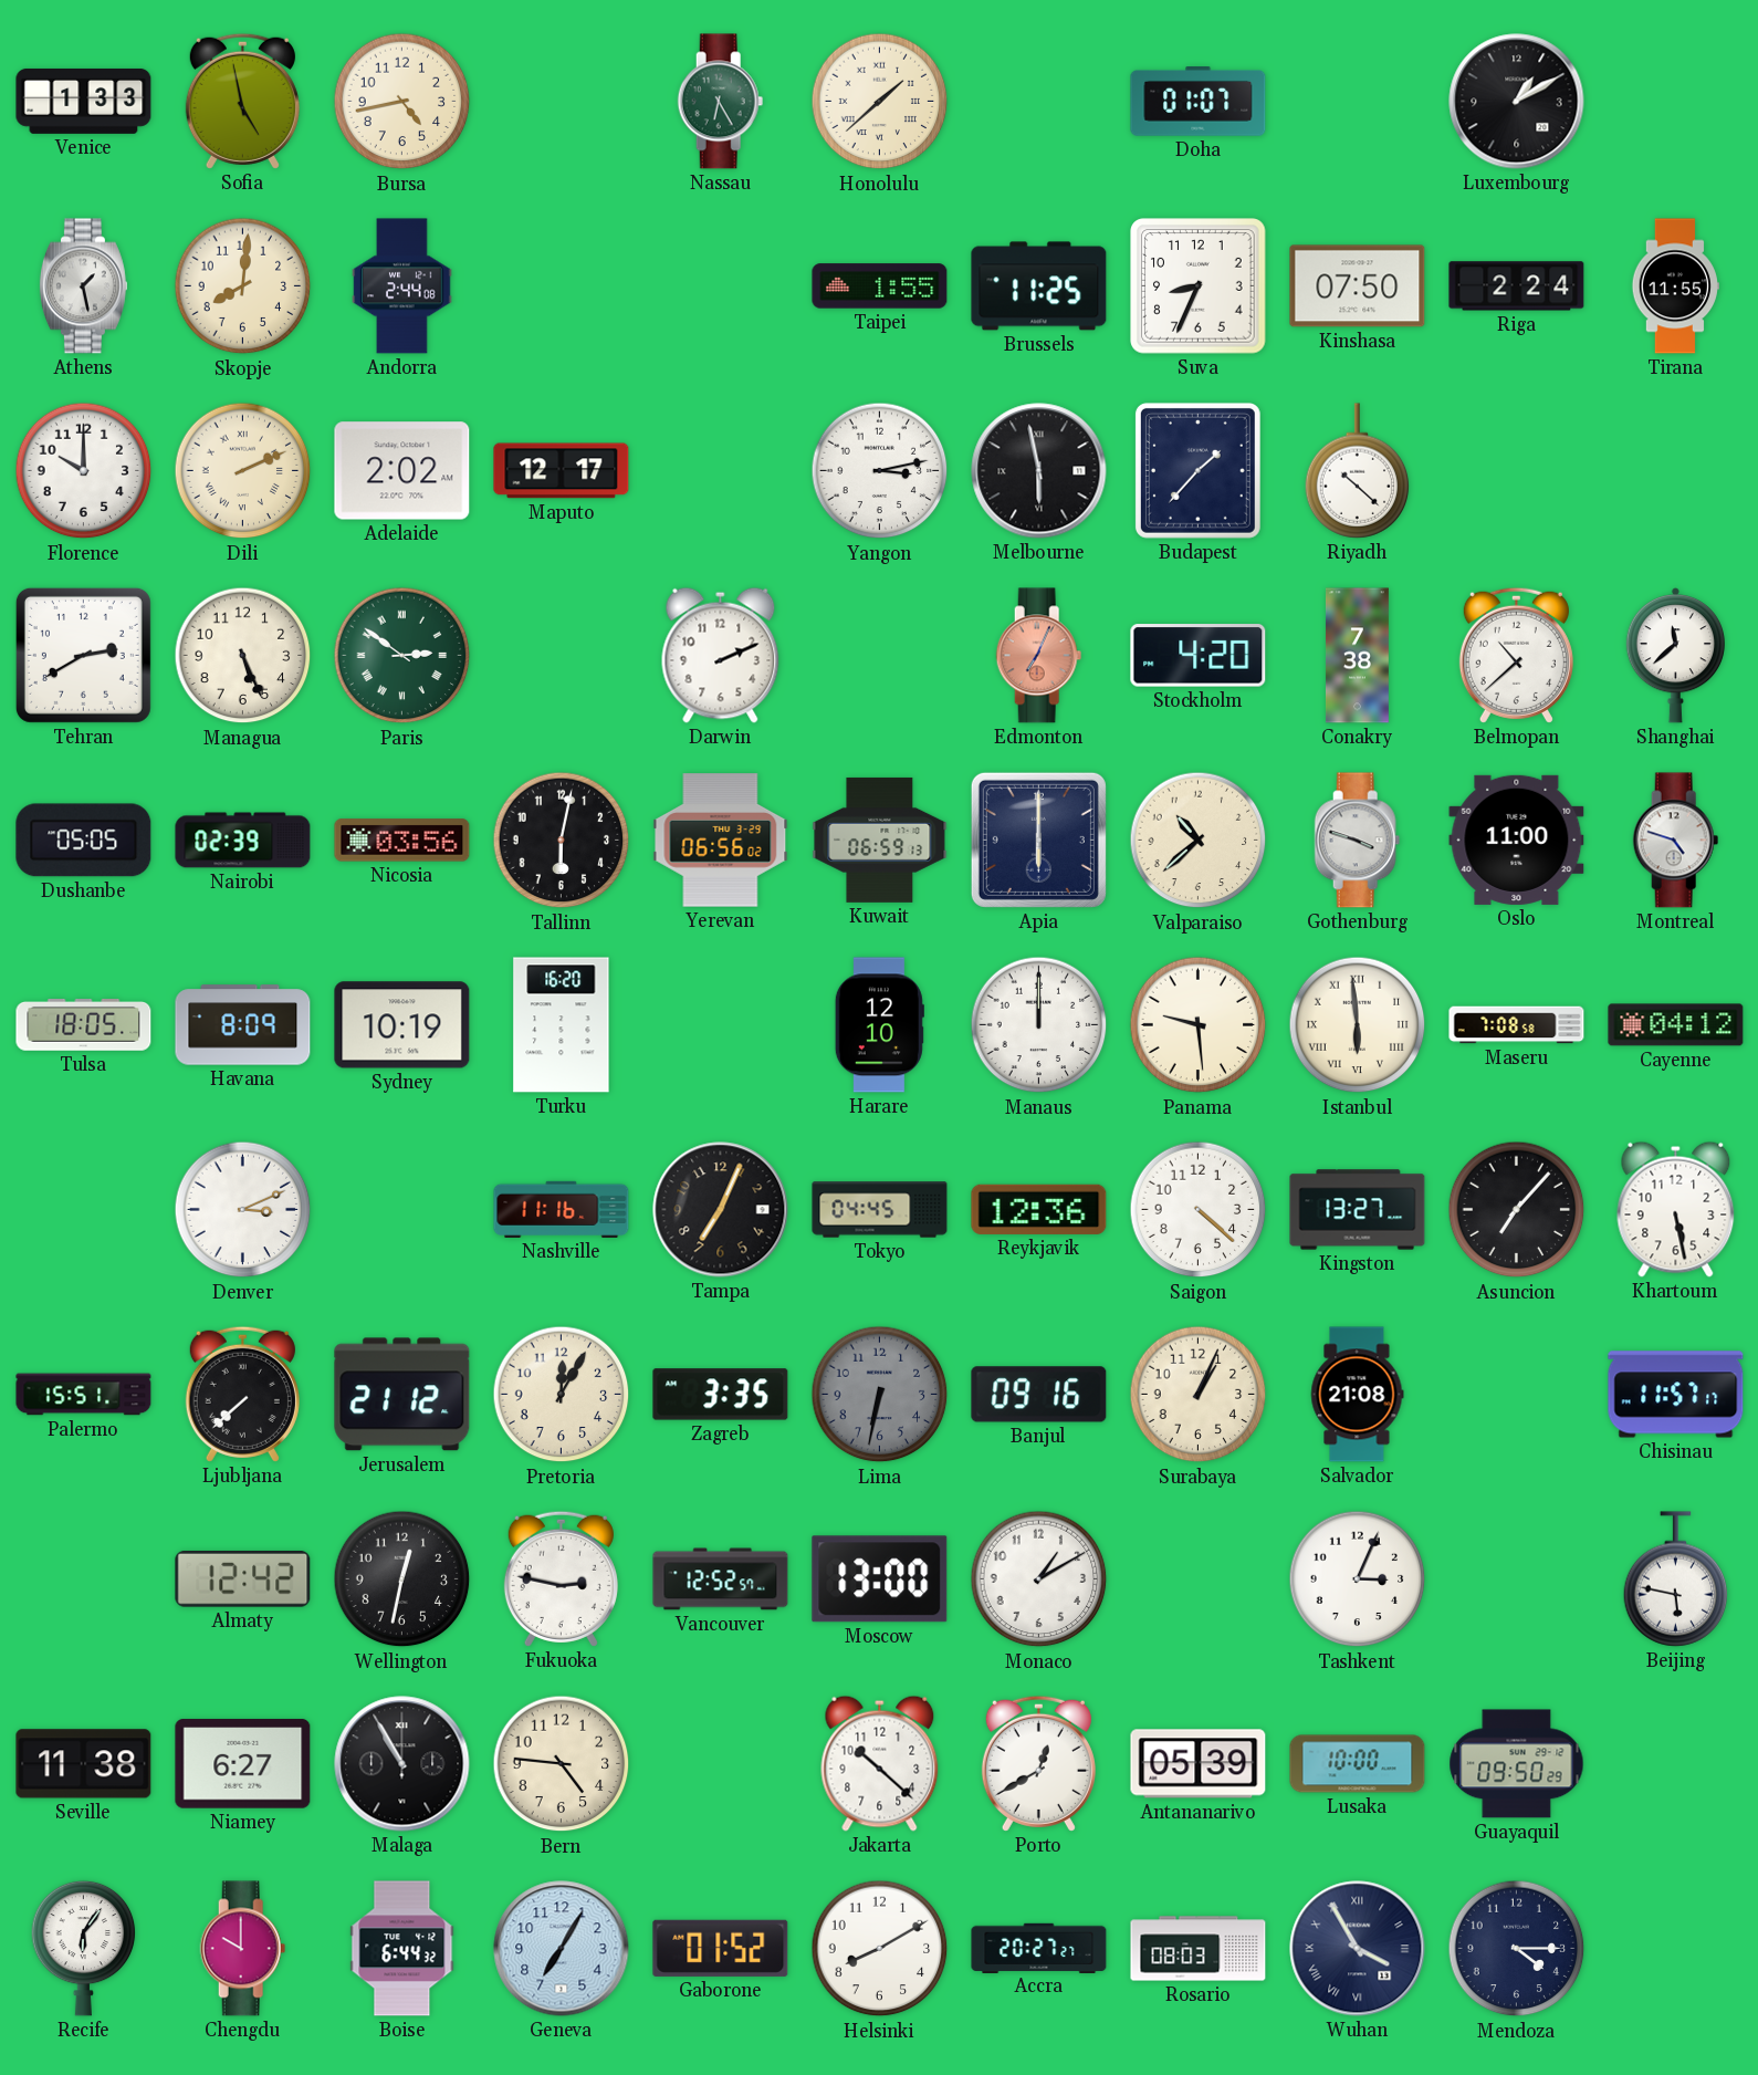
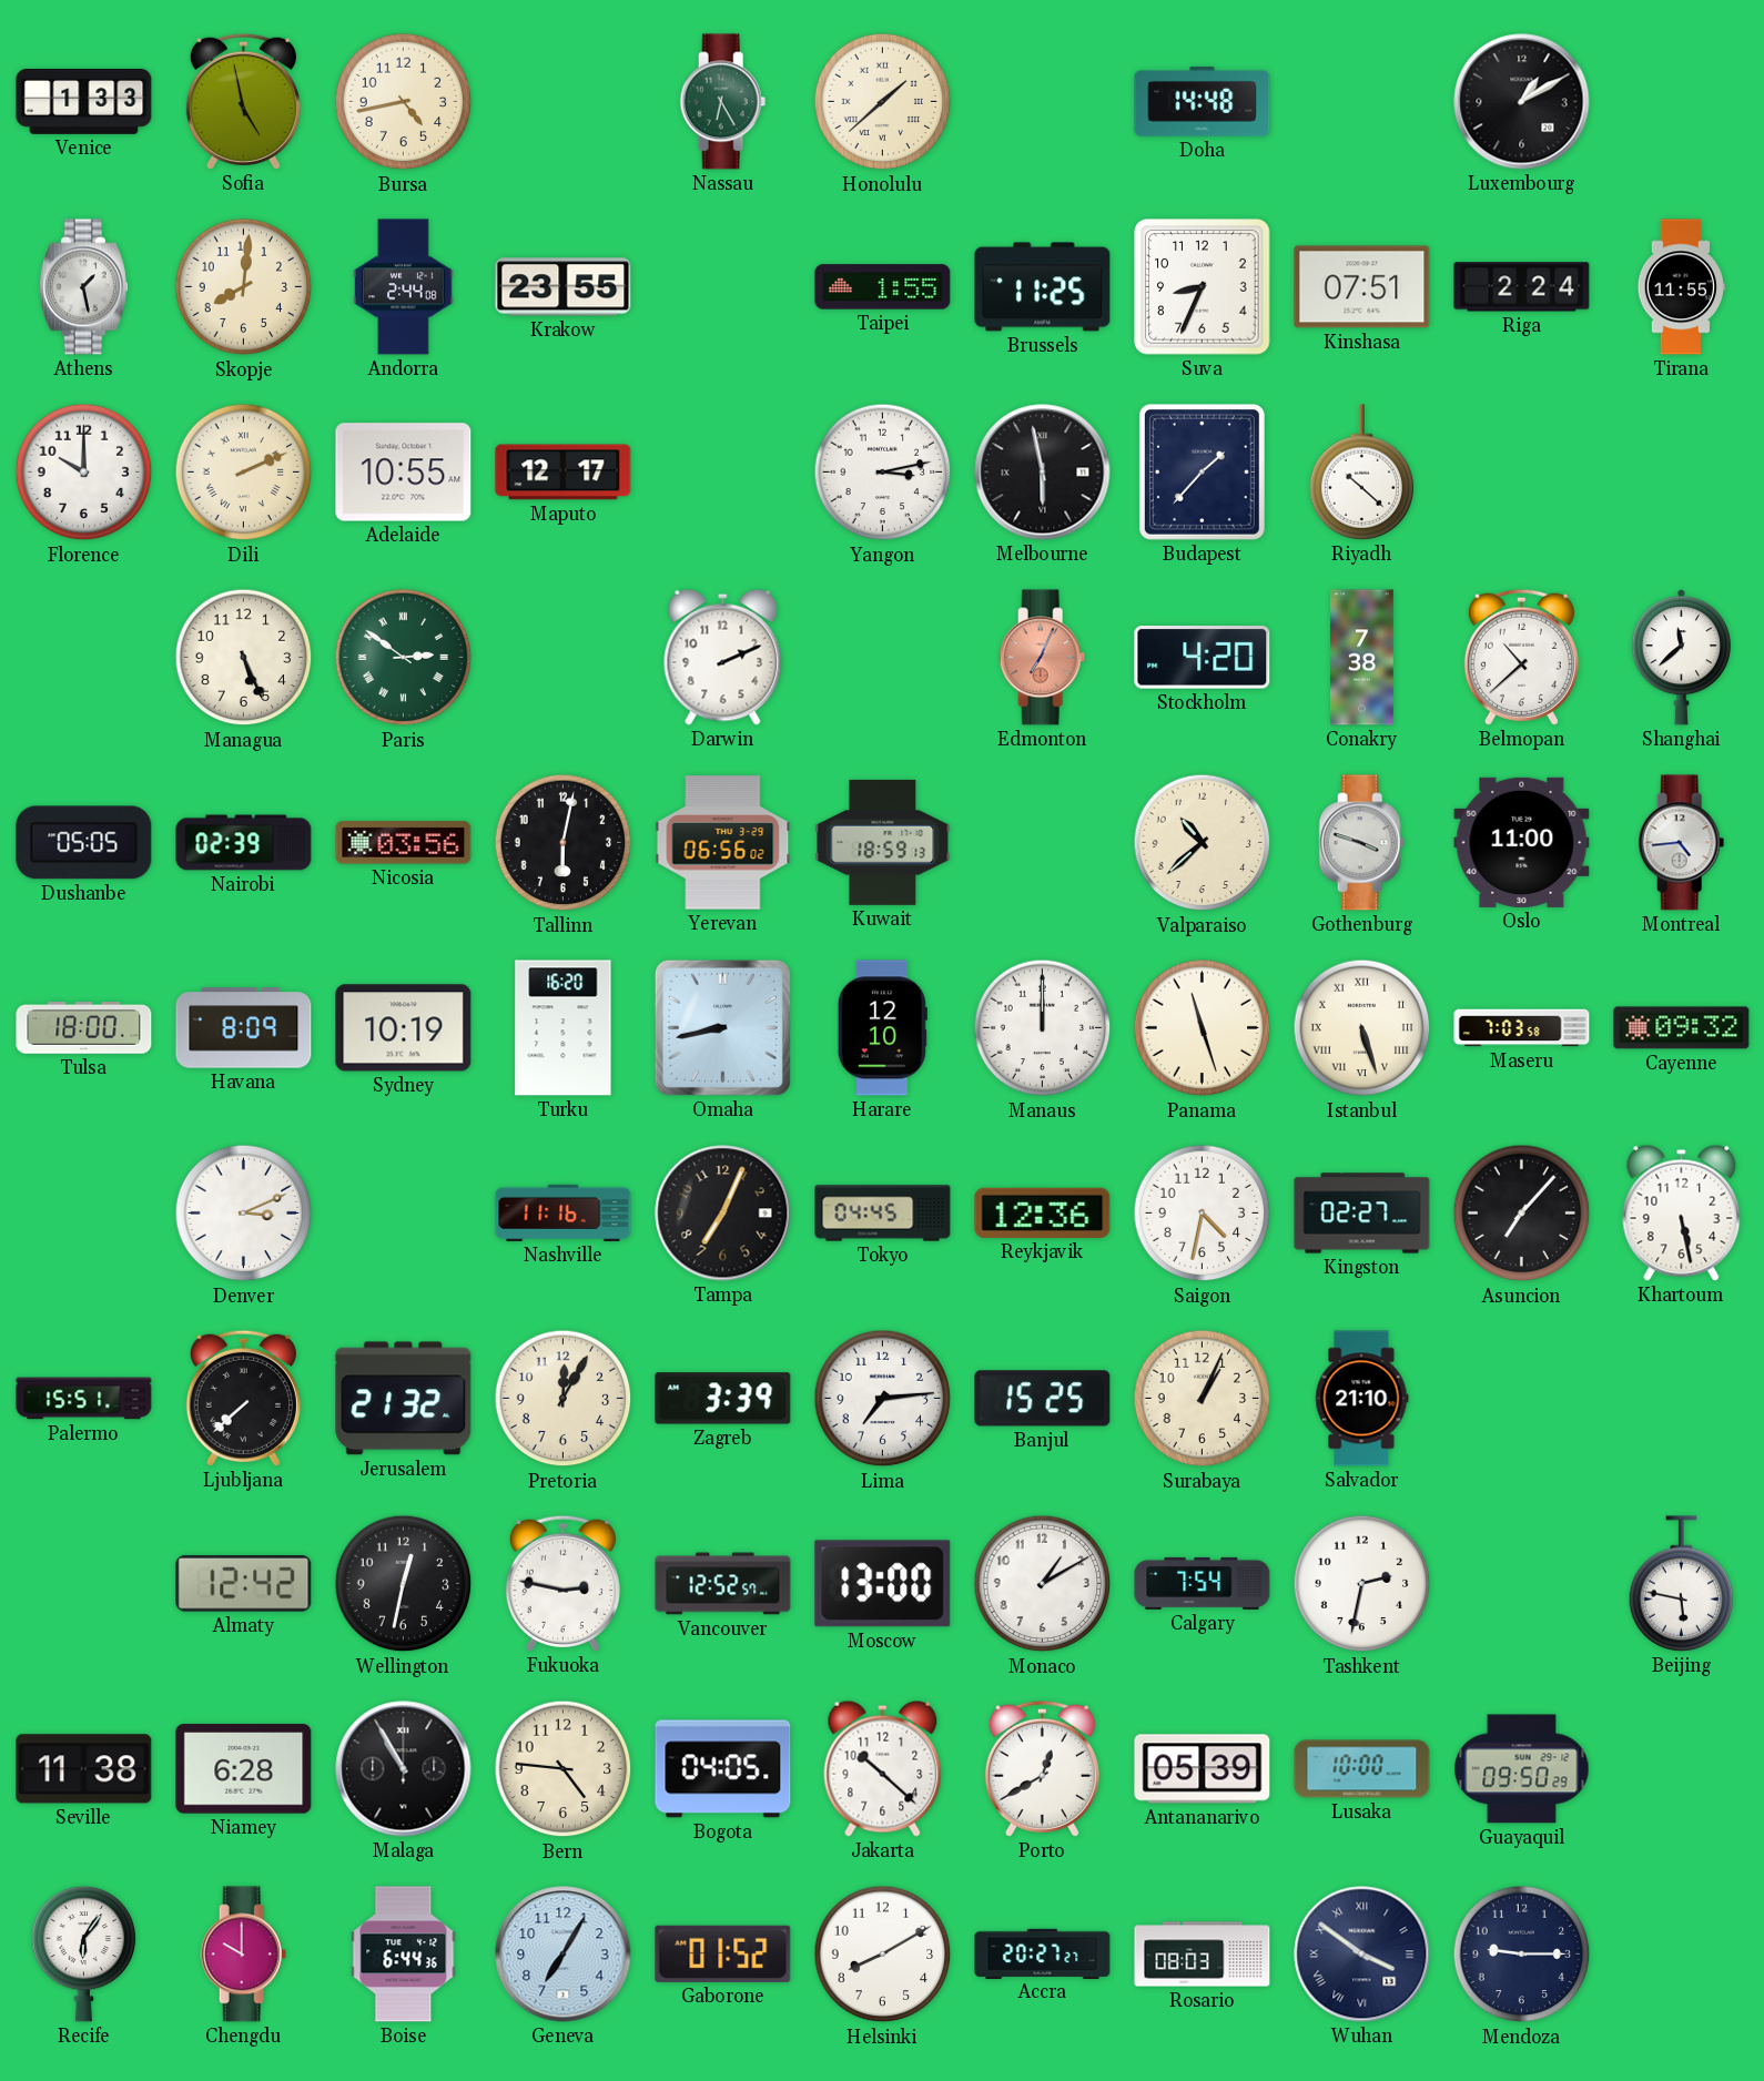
Doha: 01:07 -> 14:48 (1203, 102)
Krakow: none -> 23:55 (564, 287)
Kinshasa: 07:50 -> 07:51 (1362, 287)
Adelaide: 2:02 -> 10:55 (404, 473)
Tehran: 2:40 -> none (83, 655)
Kuwait: 06:59 -> 18:59 (883, 842)
Apia: 6:00 -> none (1038, 840)
Montreal: 4:48 -> 4:44 (1682, 843)
Tulsa: 18:05 -> 18:00 (84, 1028)
Omaha: none -> 8:43 (722, 1027)
Panama: 9:29 -> 11:27 (1203, 1028)
Istanbul: 5:59 -> 5:27 (1362, 1028)
Maseru: 7:08 -> 7:03 (1522, 1028)
Cayenne: 04:12 -> 09:32 (1682, 1028)
Saigon: 4:22 -> 4:32 (1203, 1214)
Kingston: 13:27 -> 02:27 (1362, 1214)
Jerusalem: 21:12 -> 21:32 (404, 1399)
Zagreb: 3:35 -> 3:39 (723, 1399)
Lima: 6:32 -> 7:14 (883, 1399)
Lima dial: grey -> white (883, 1399)
Banjul: 09:16 -> 15:25 (1043, 1399)
Salvador: 21:08 -> 21:10 (1361, 1399)
Chisinau: 11:57 -> none (1676, 1395)
Calgary: none -> 7:54 (1203, 1583)
Tashkent: 3:04 -> 2:32 (1362, 1584)
Niamey: 6:27 -> 6:28 (244, 1769)
Bogota: none -> 04:05 (723, 1769)
Boise: 6:44:32 -> 6:44:36 (404, 1955)
Wuhan: 3:55 -> 3:51 (1362, 1955)
Mendoza: 4:15 -> 9:15 (1522, 1955)
